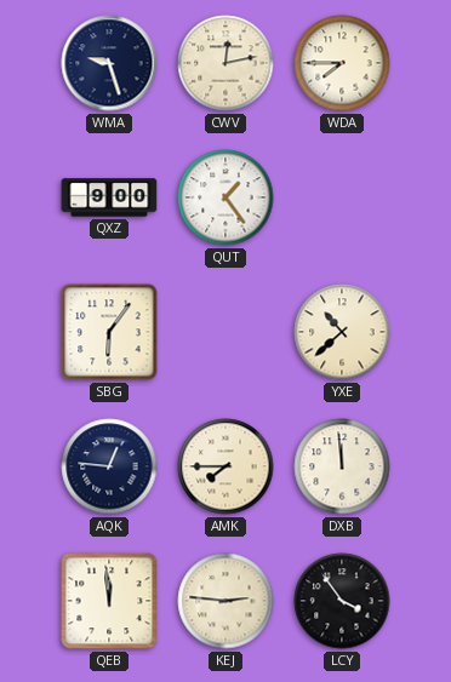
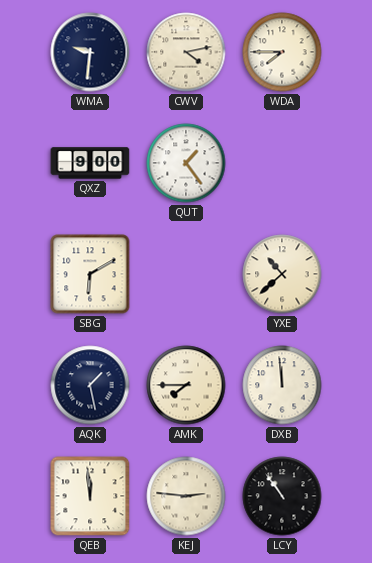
WMA: 9:27 -> 9:31 (90, 52)
CWV: 12:13 -> 4:13 (186, 52)
SBG: 6:06 -> 6:10 (90, 274)
AQK: 12:46 -> 1:28 (90, 385)
LCY: 3:54 -> 10:54 (282, 496)
